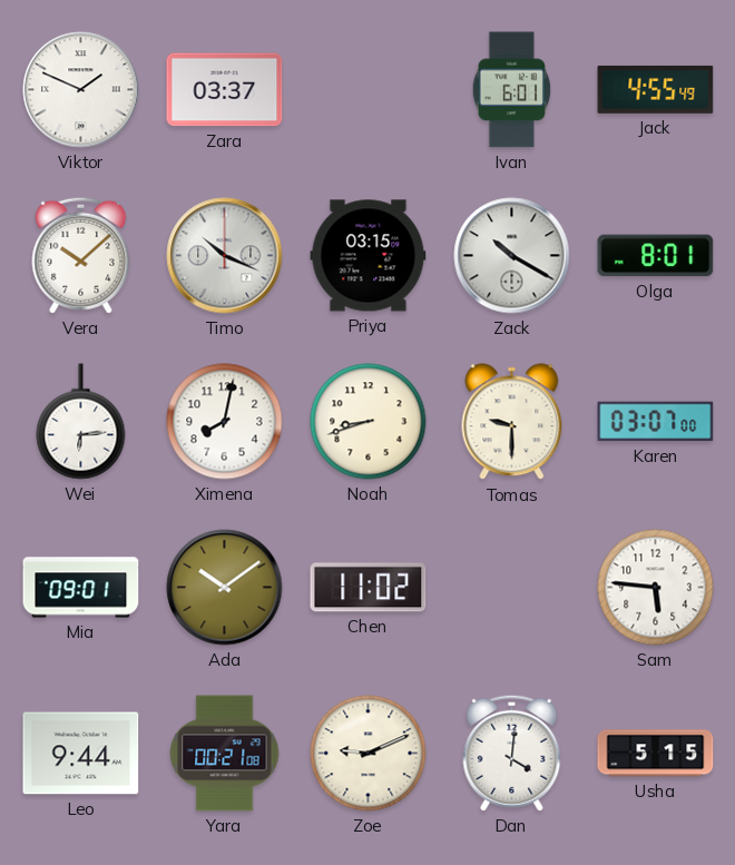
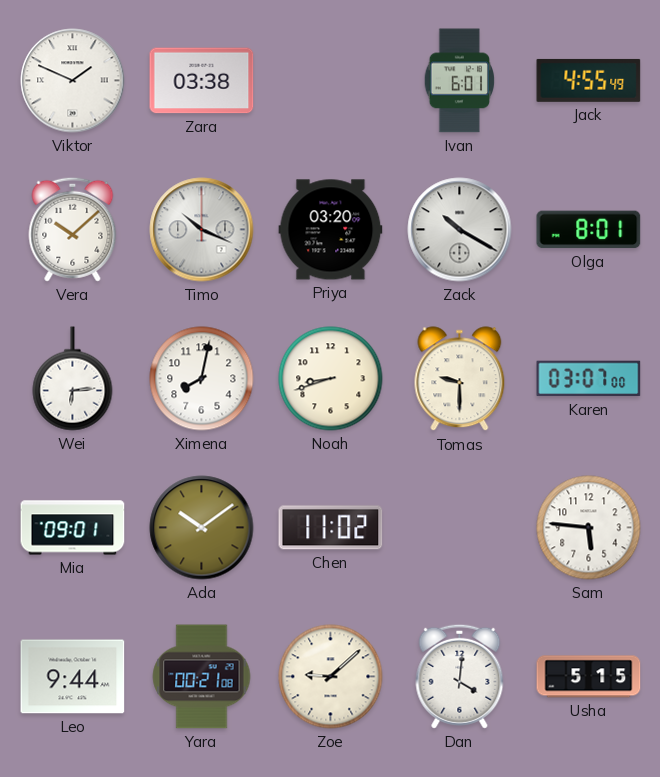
Zara: 03:37 -> 03:38 (202, 81)
Priya: 03:15 -> 03:20 (331, 230)
Zoe: 9:11 -> 9:08 (331, 677)
